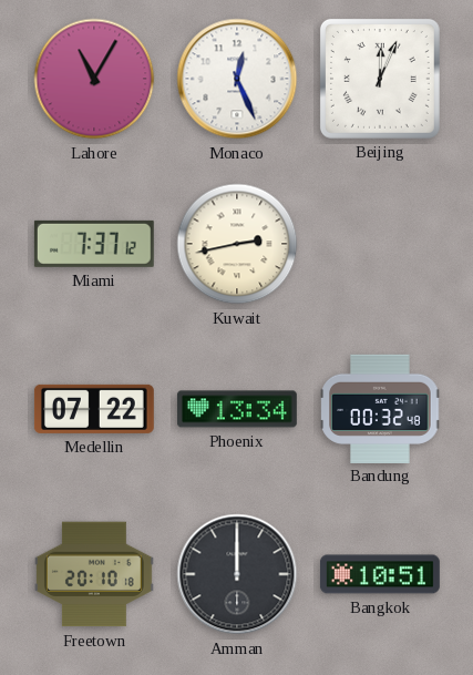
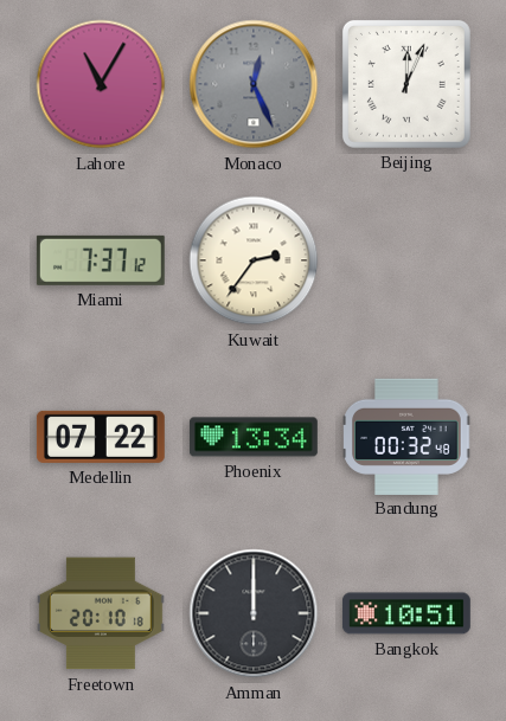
Monaco dial: white -> grey (254, 84)
Kuwait: 2:43 -> 2:36 (254, 260)
